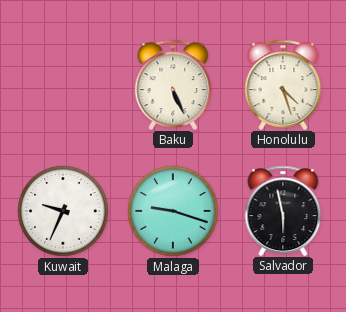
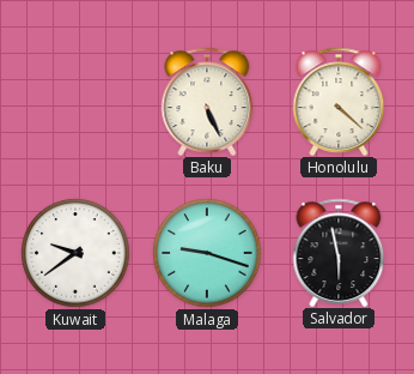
Honolulu: 4:27 -> 4:22 (339, 101)
Kuwait: 9:34 -> 9:39 (75, 253)
